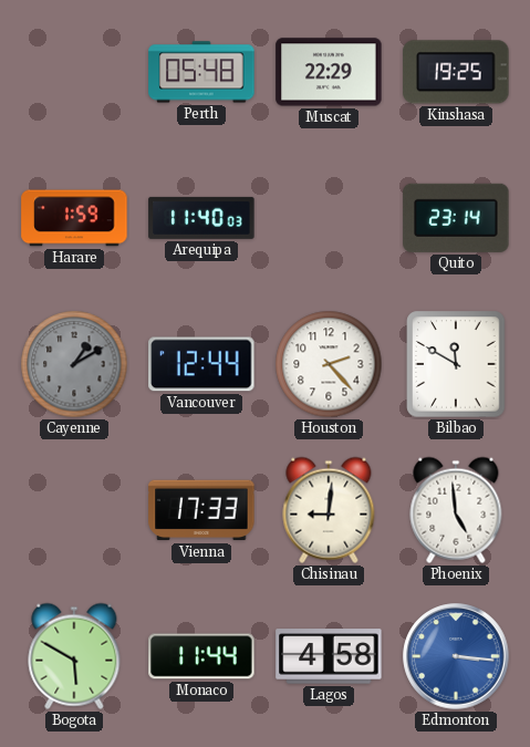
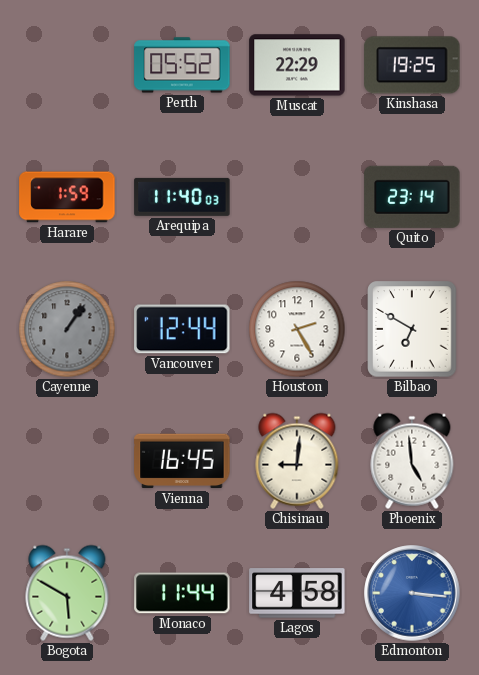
Perth: 05:48 -> 05:52 (182, 65)
Cayenne: 1:10 -> 1:06 (67, 329)
Houston: 2:23 -> 2:25 (297, 329)
Bilbao: 11:50 -> 6:50 (412, 329)
Vienna: 17:33 -> 16:45 (182, 461)
